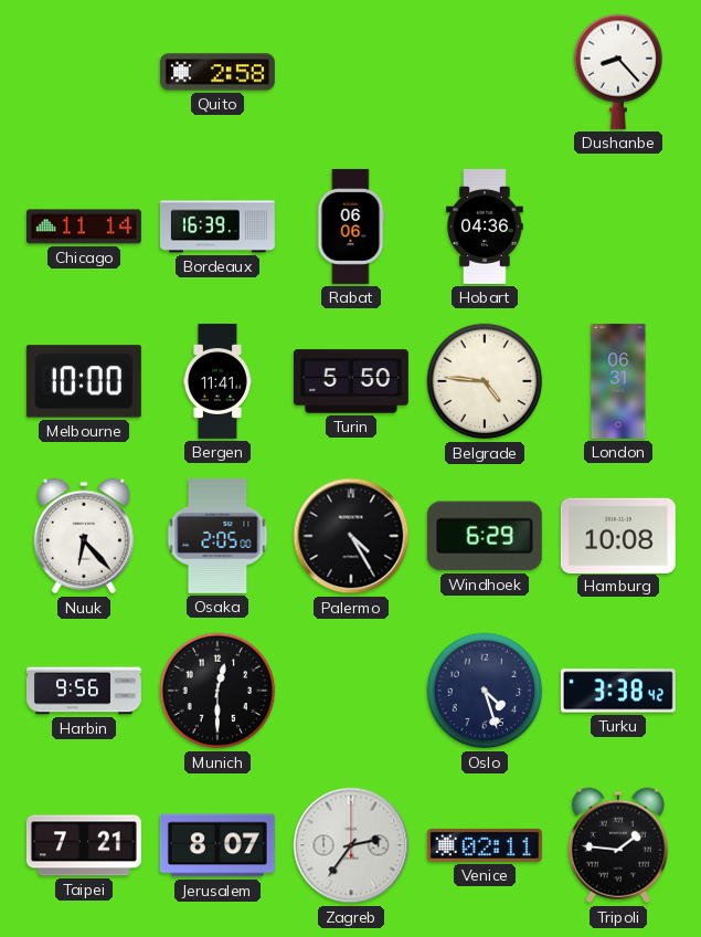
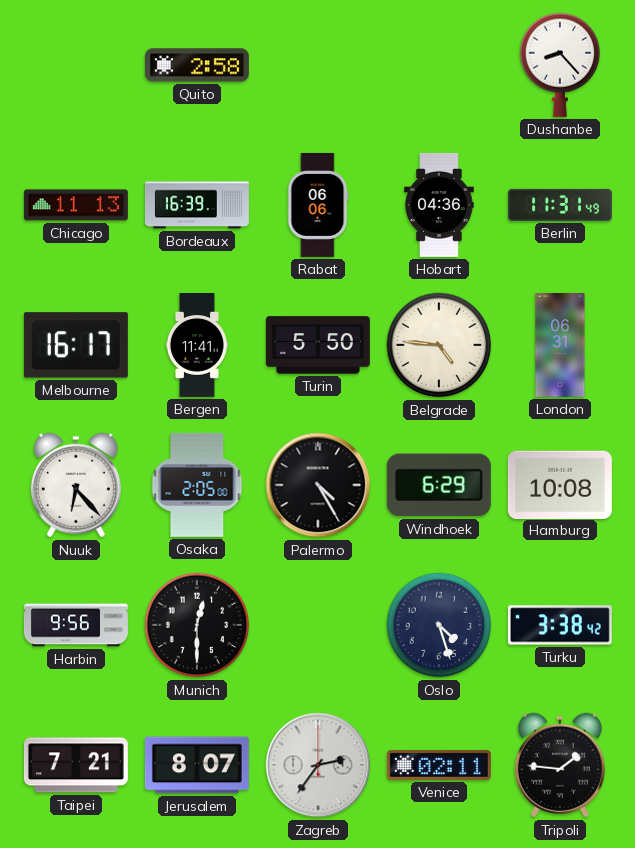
Chicago: 11:14 -> 11:13 (76, 205)
Berlin: none -> 11:31 (560, 205)
Melbourne: 10:00 -> 16:17 (76, 345)
